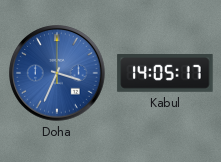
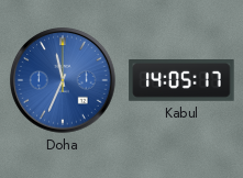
Doha: 3:34 -> 11:34 (63, 80)
